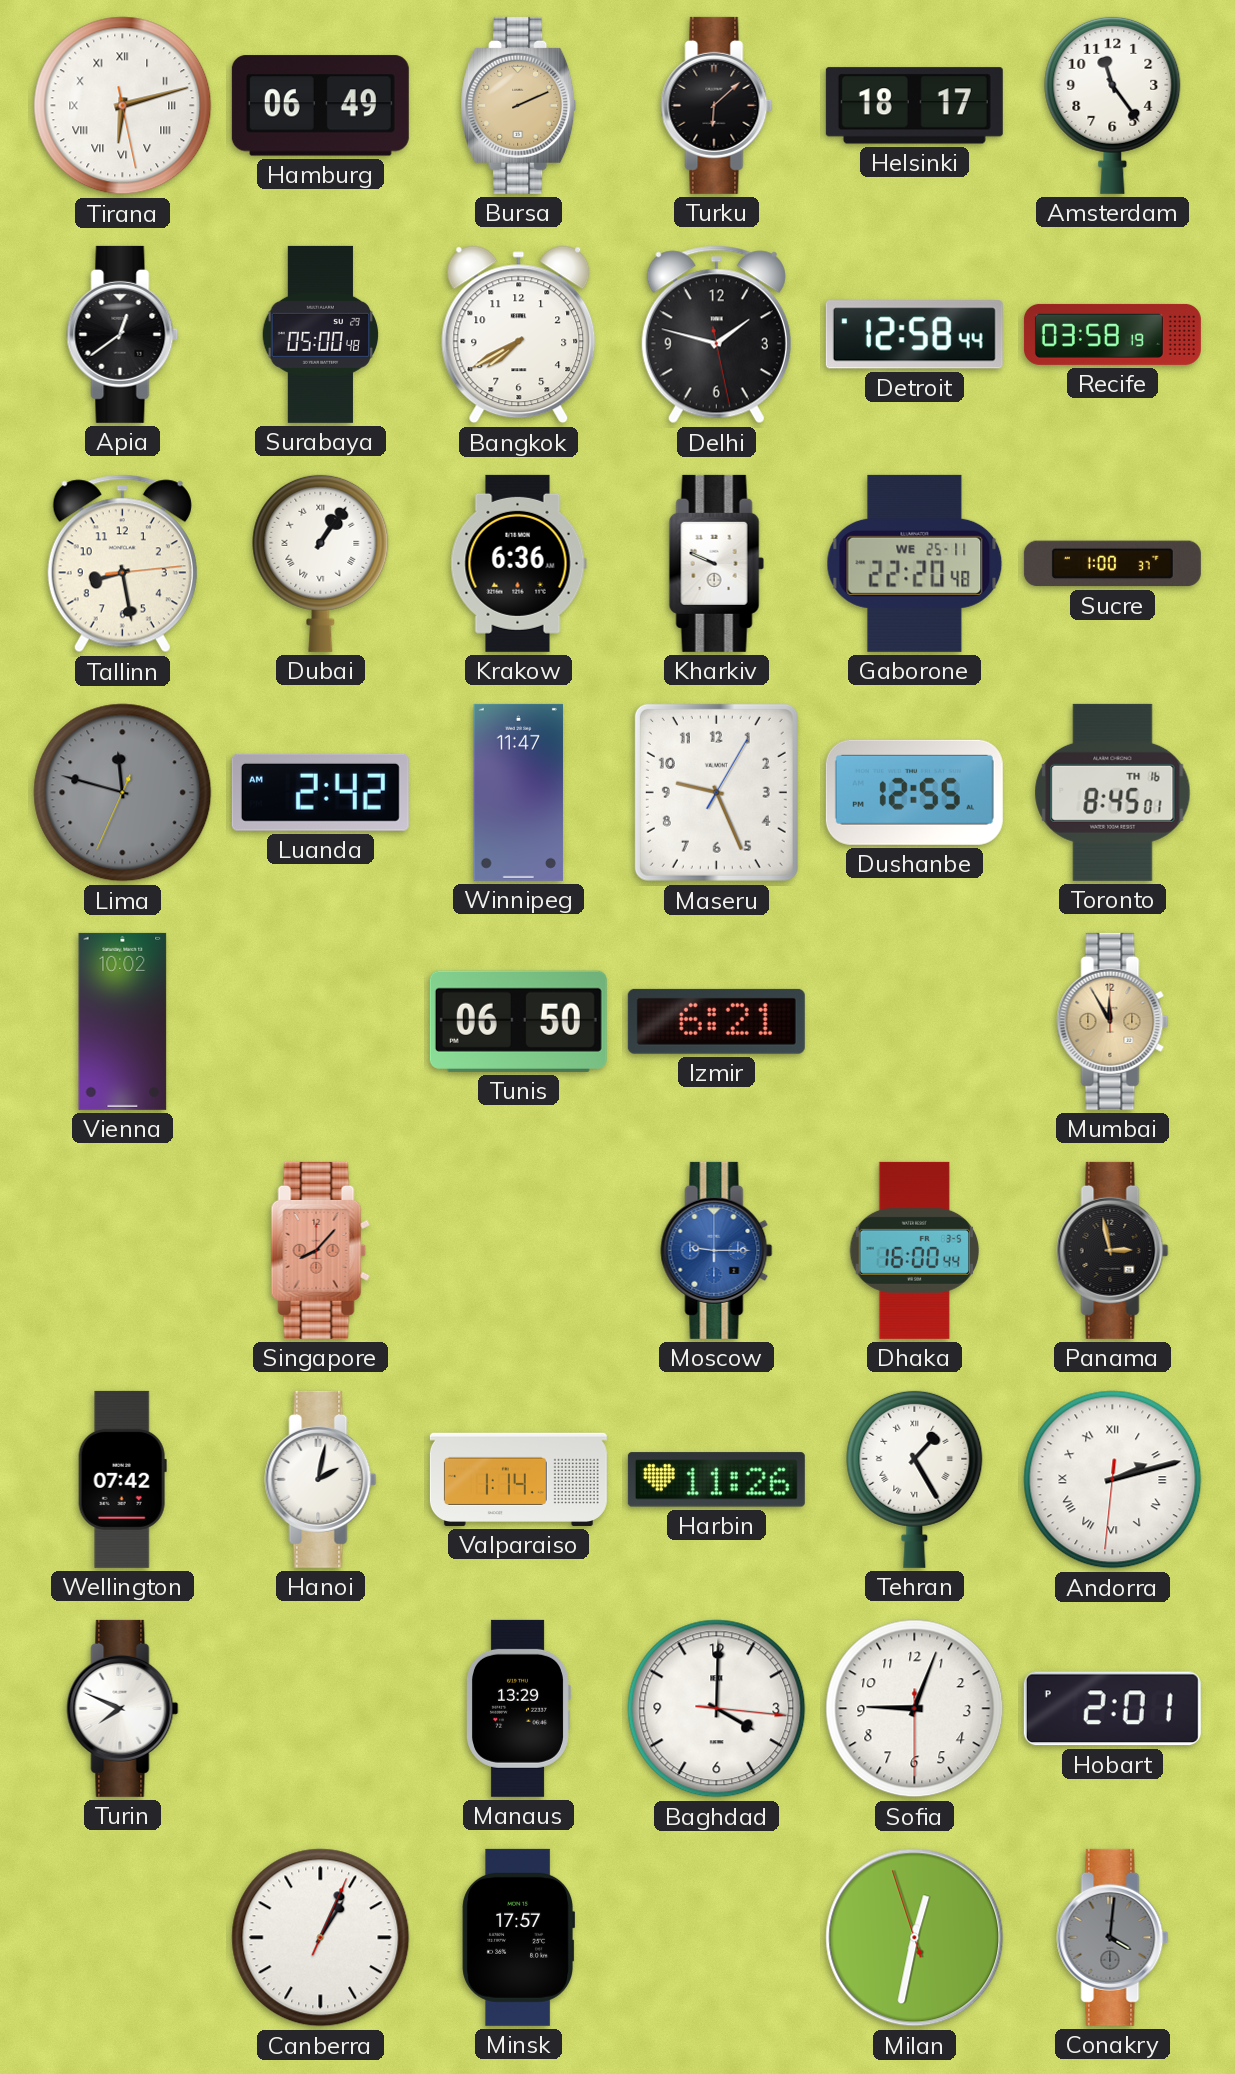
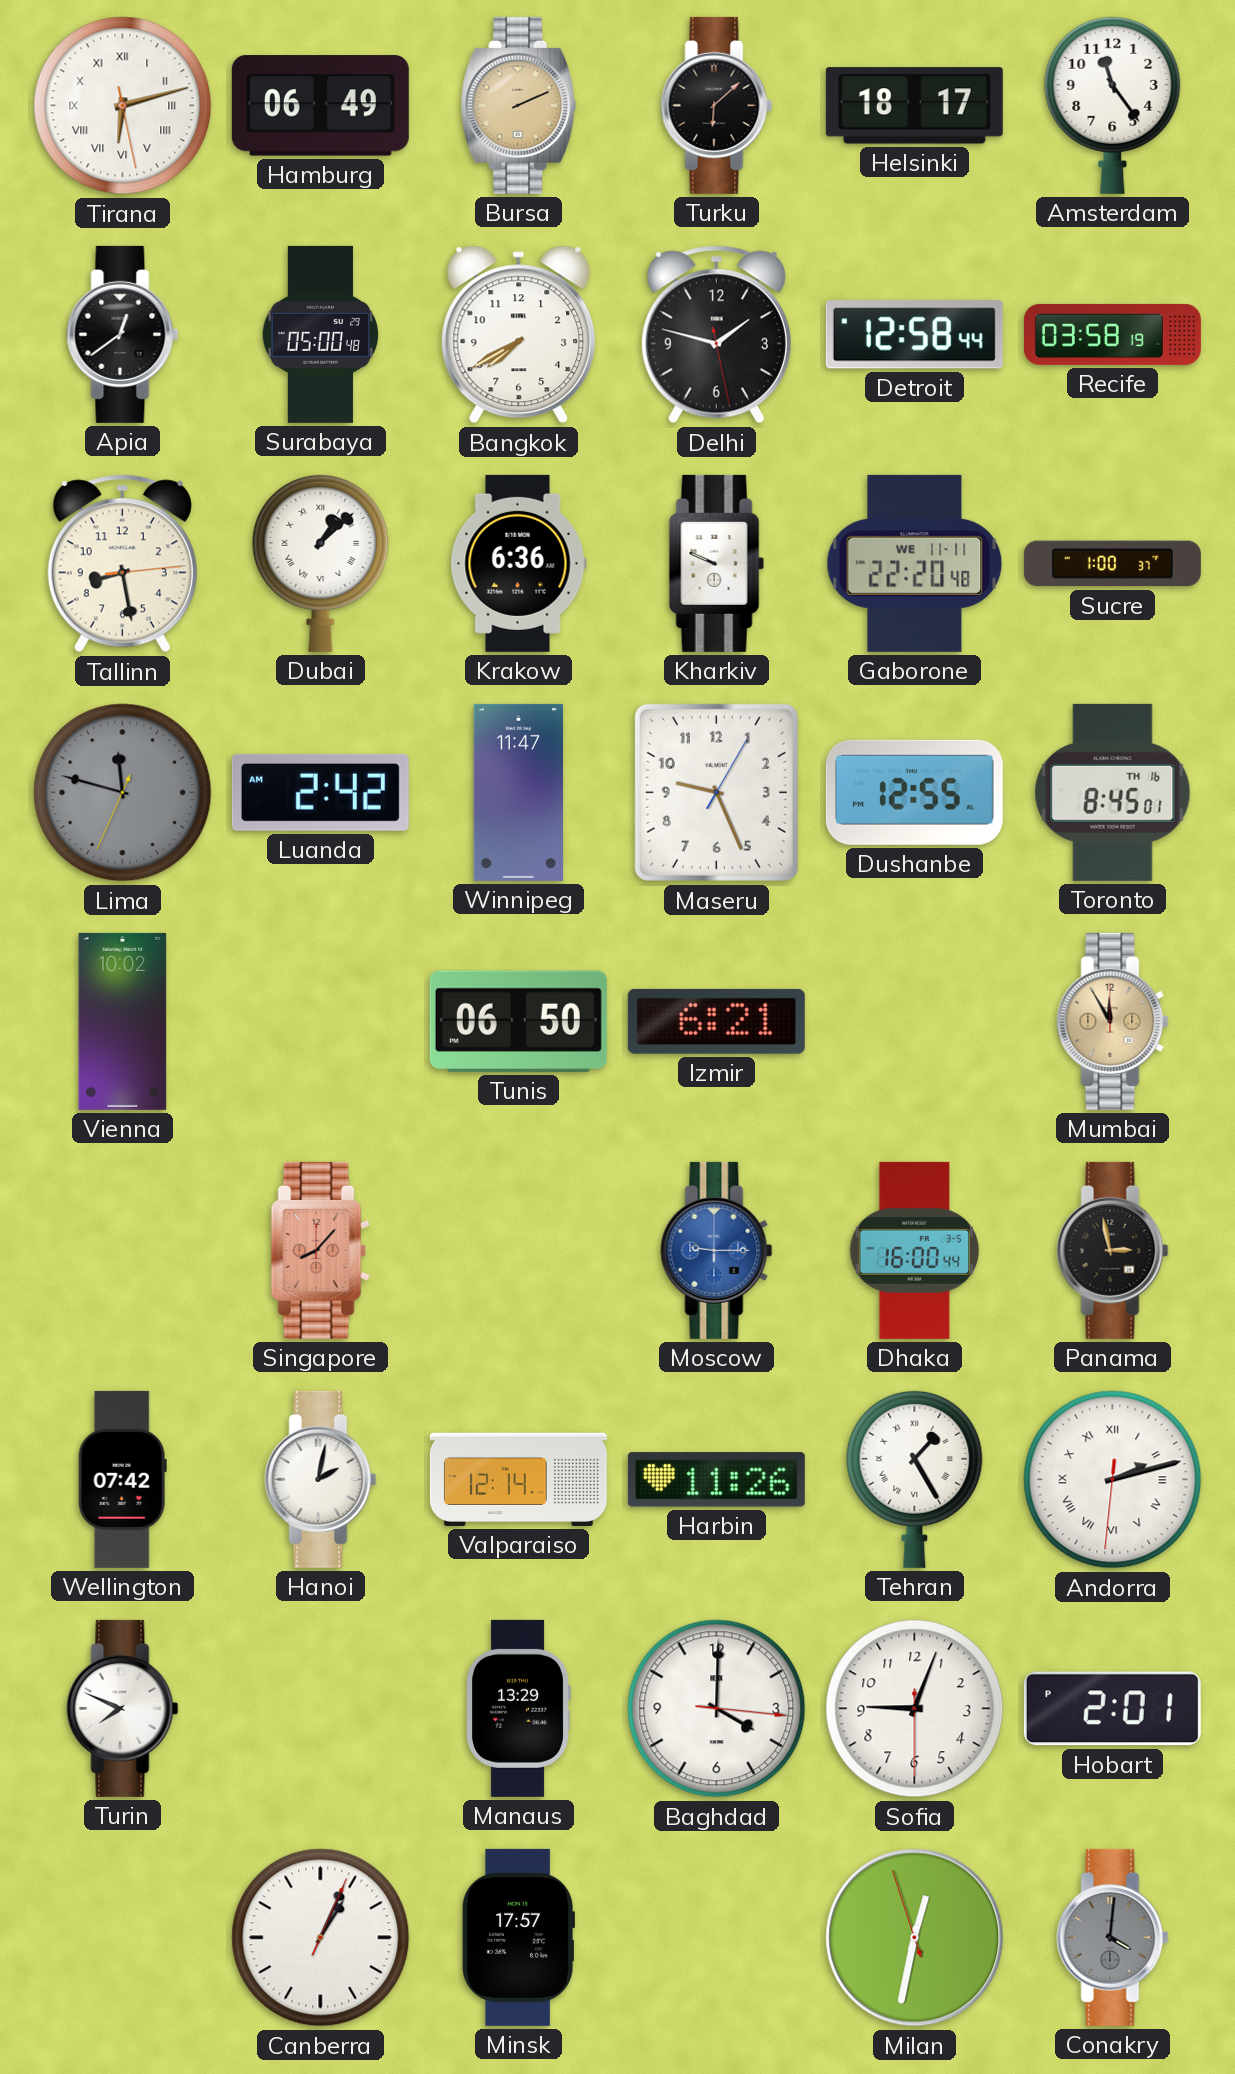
Dubai: 1:06 -> 1:08 (321, 563)
Gaborone date: WE 25-11 -> WE 11-11 (915, 563)
Valparaiso: 1:14 -> 12:14 (518, 1479)
